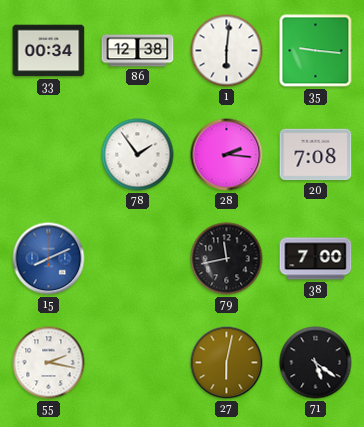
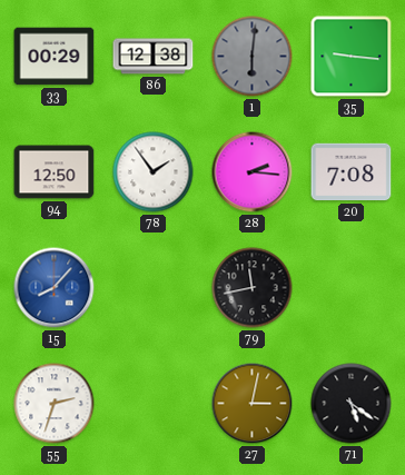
33: 00:34 -> 00:29 (55, 57)
1 dial: white -> grey (253, 57)
94: none -> 12:50 (55, 172)
15: 8:11 -> 8:07 (55, 288)
38: 7:00 -> none (316, 259)
55: 2:17 -> 2:33 (55, 404)
27: 6:02 -> 3:02 (253, 404)
